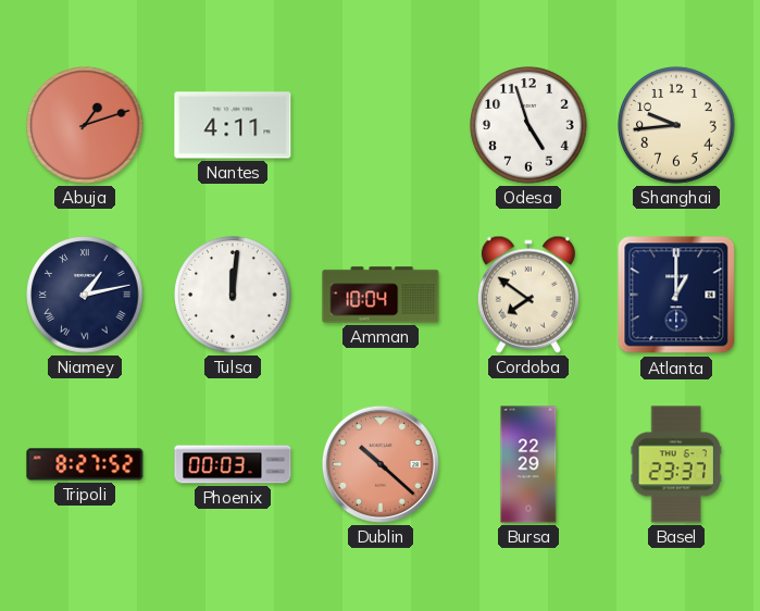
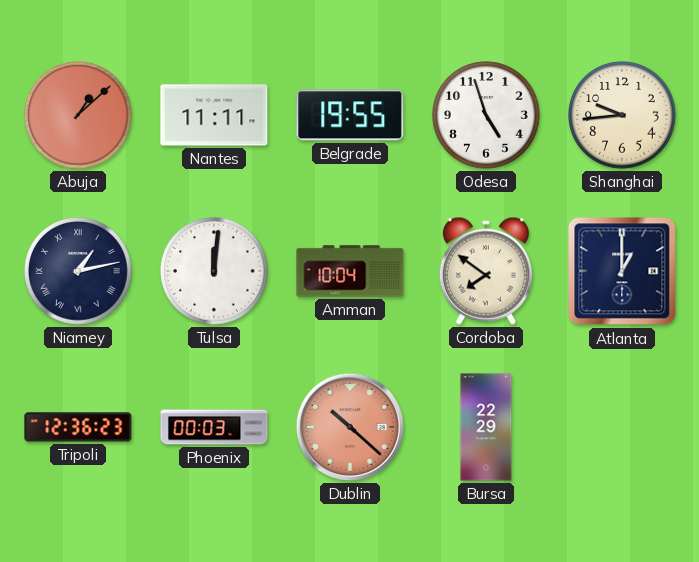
Abuja: 1:12 -> 1:08 (78, 115)
Nantes: 4:11 -> 11:11 (214, 115)
Belgrade: none -> 19:55 (350, 115)
Tripoli: 8:27 -> 12:36 (78, 427)
Basel: 23:37 -> none (676, 464)
